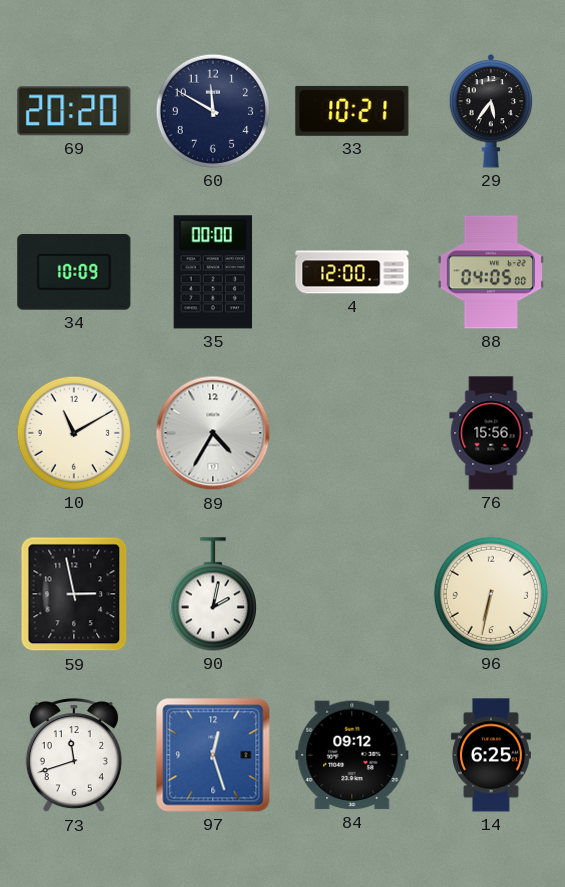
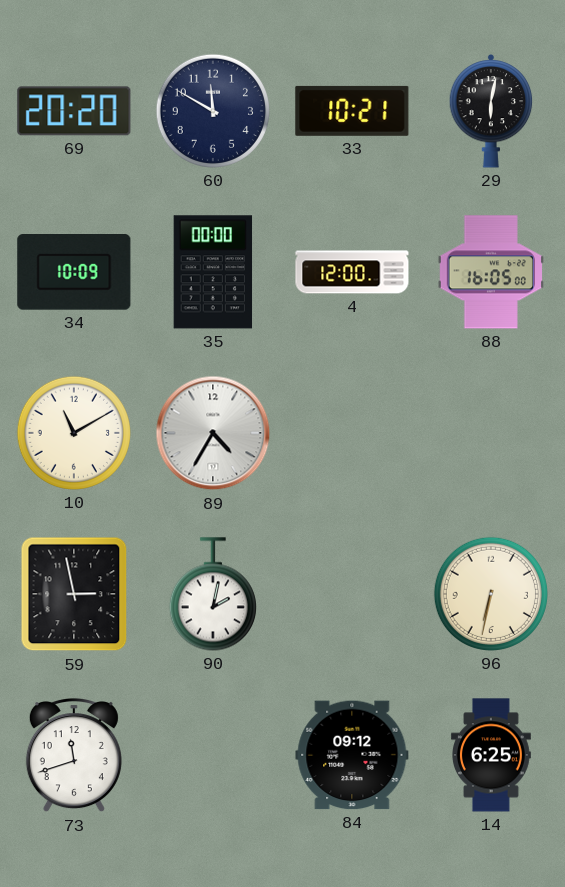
29: 5:36 -> 6:02 (491, 111)
88: 04:05 -> 16:05 (490, 272)
76: 15:56 -> none (491, 433)
97: 12:27 -> none (213, 755)
